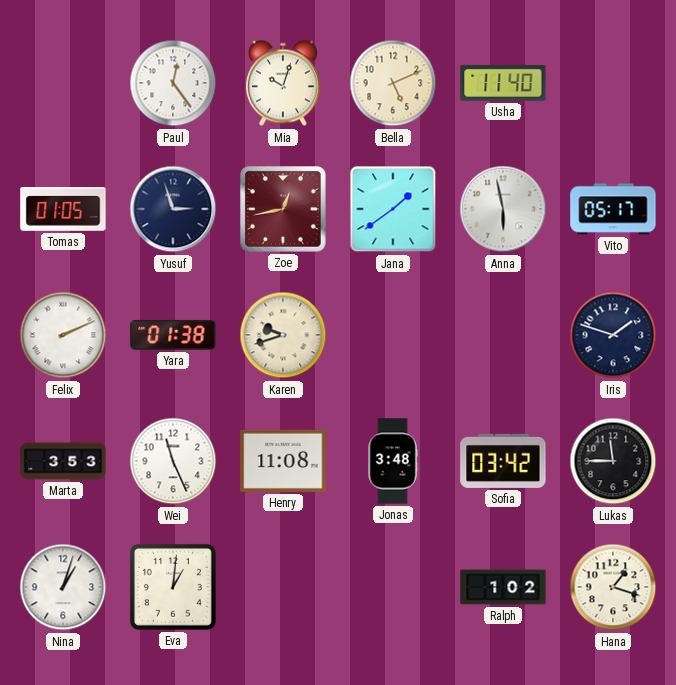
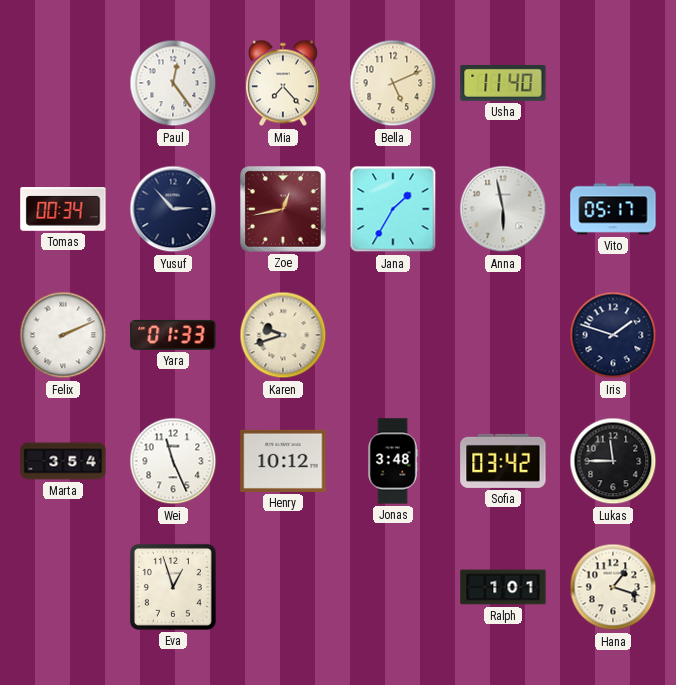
Mia: 10:03 -> 7:23 (283, 83)
Tomas: 01:05 -> 00:34 (63, 209)
Yusuf: 2:57 -> 2:53 (173, 209)
Jana: 1:39 -> 1:35 (393, 209)
Yara: 01:38 -> 01:33 (173, 335)
Marta: 3:53 -> 3:54 (63, 461)
Henry: 11:08 -> 10:12 (283, 461)
Nina: 1:03 -> none (63, 587)
Eva: 1:01 -> 12:57 (173, 587)
Ralph: 1:02 -> 1:01 (503, 587)
